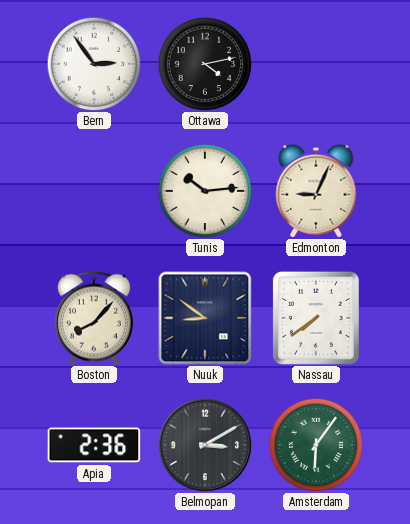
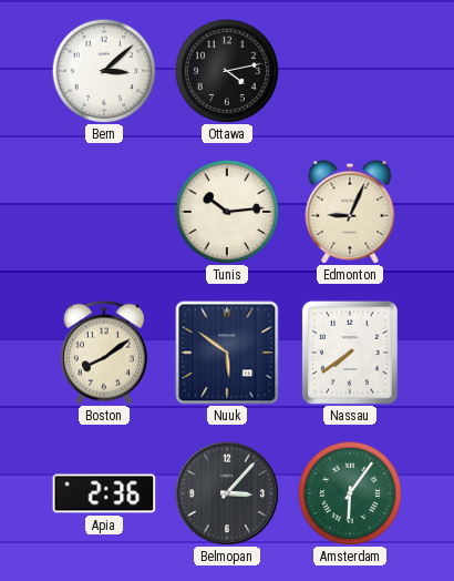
Bern: 2:54 -> 3:08 (104, 71)
Boston: 8:07 -> 8:09 (104, 353)
Nuuk: 8:51 -> 5:51 (227, 353)
Belmopan: 3:10 -> 3:07 (227, 493)
